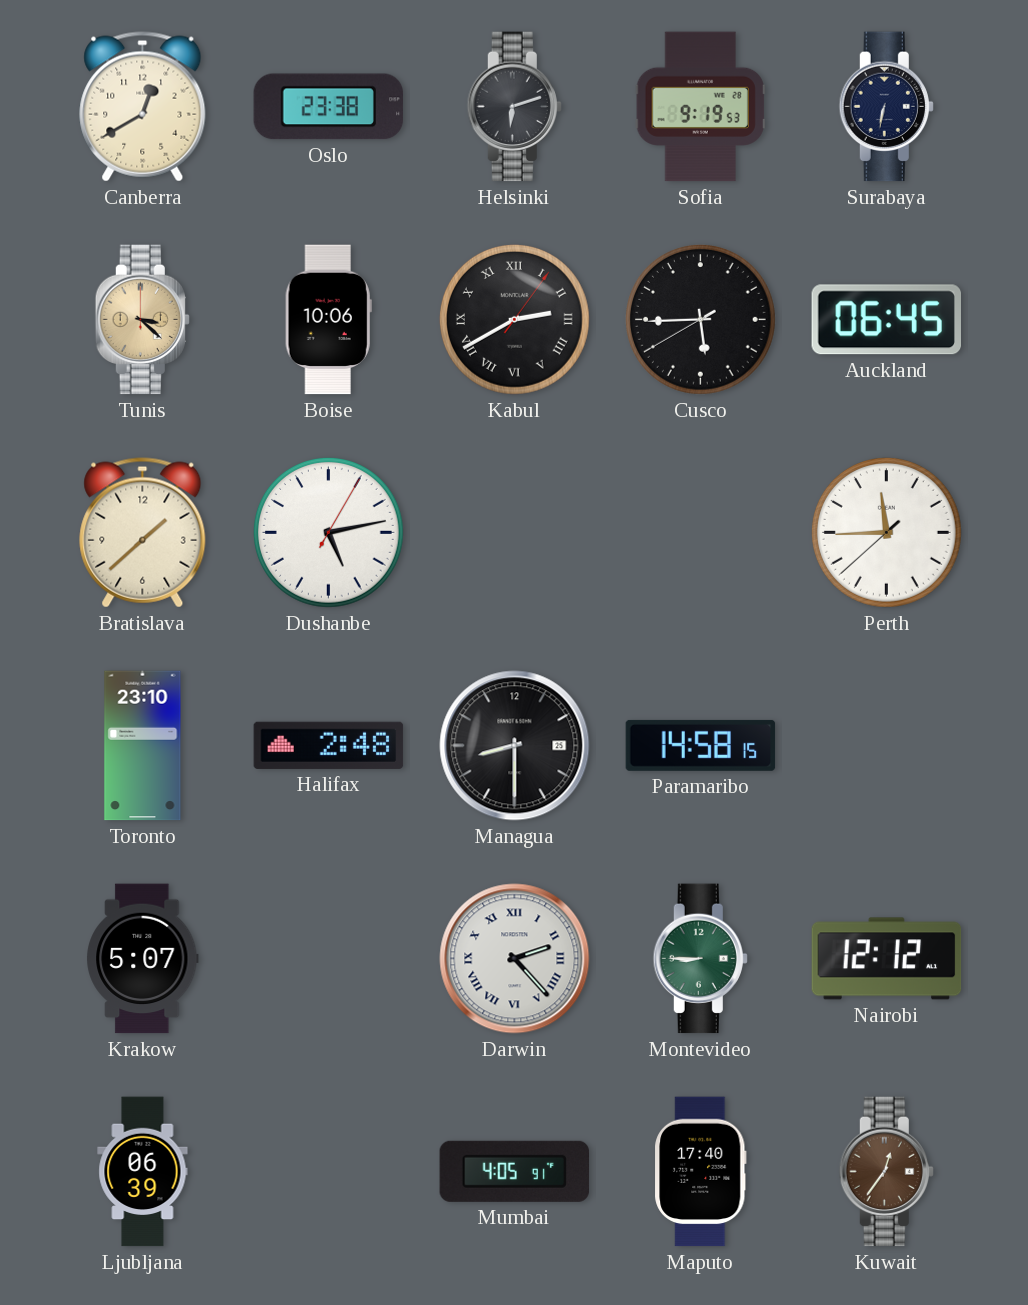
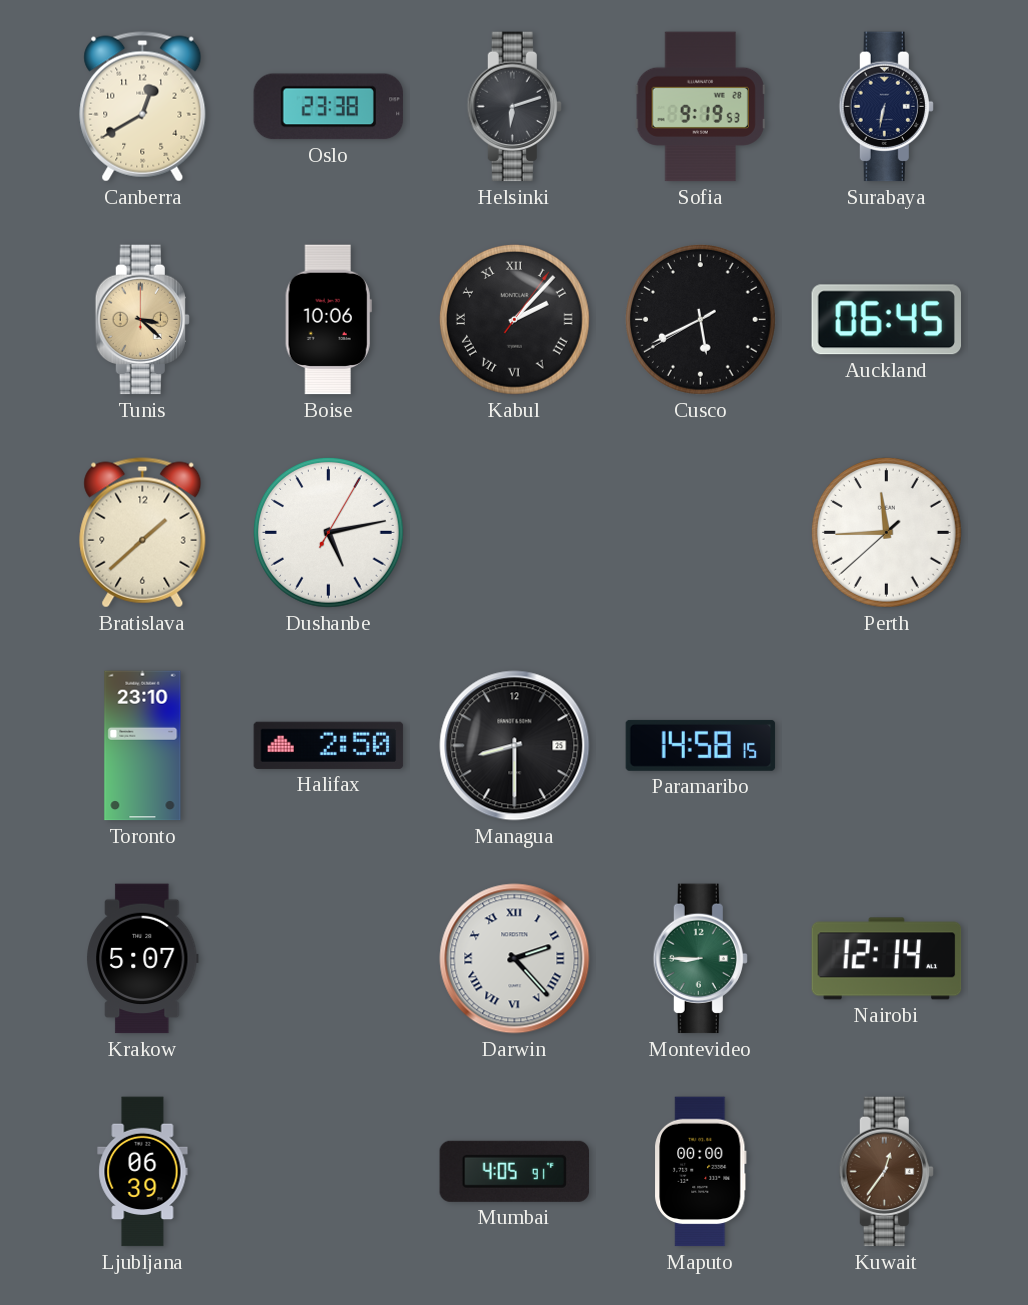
Kabul: 2:40 -> 2:07 (514, 319)
Cusco: 5:44 -> 5:40 (700, 319)
Halifax: 2:48 -> 2:50 (329, 745)
Nairobi: 12:12 -> 12:14 (887, 959)
Maputo: 17:40 -> 00:00 (701, 1172)
